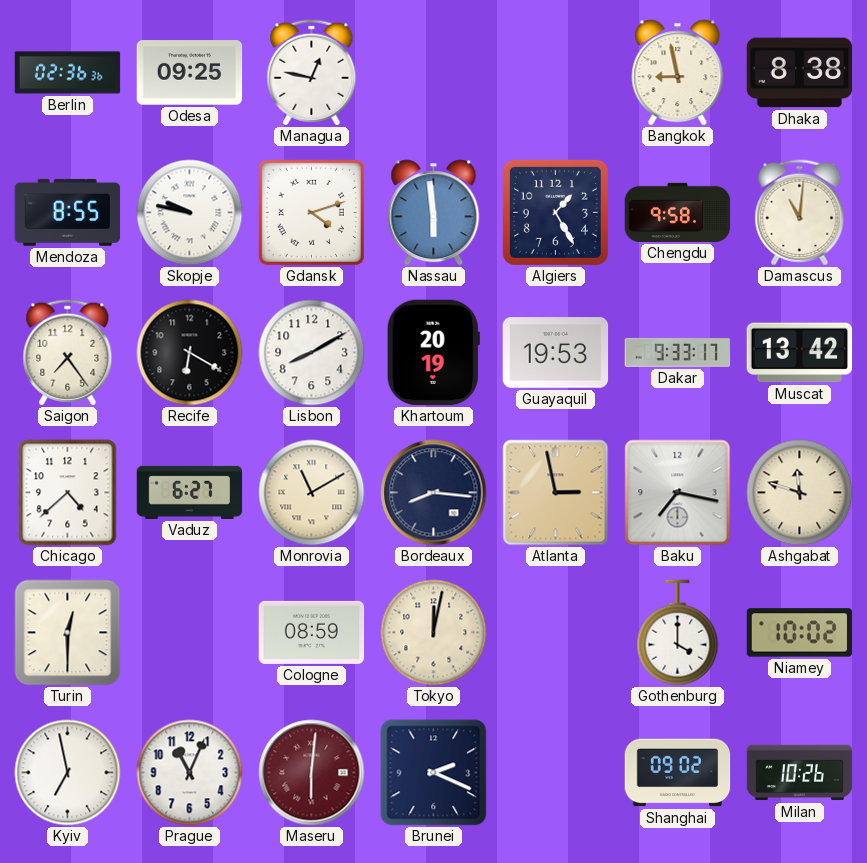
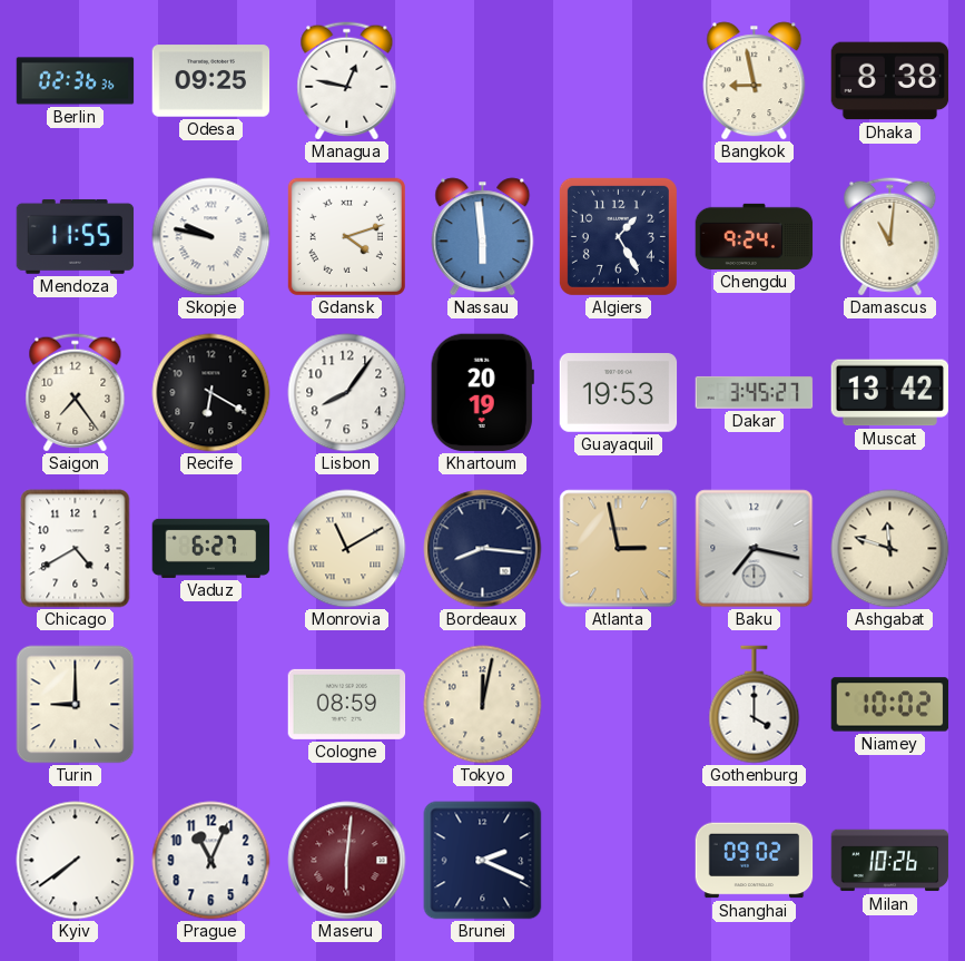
Mendoza: 8:55 -> 11:55 (76, 236)
Chengdu: 9:58 -> 9:24 (755, 236)
Lisbon: 8:10 -> 8:06 (347, 393)
Dakar: 9:33 -> 3:45 (755, 392)
Chicago: 4:38 -> 4:40 (76, 549)
Turin: 12:30 -> 9:00 (76, 705)
Kyiv: 6:58 -> 7:39 (76, 861)
